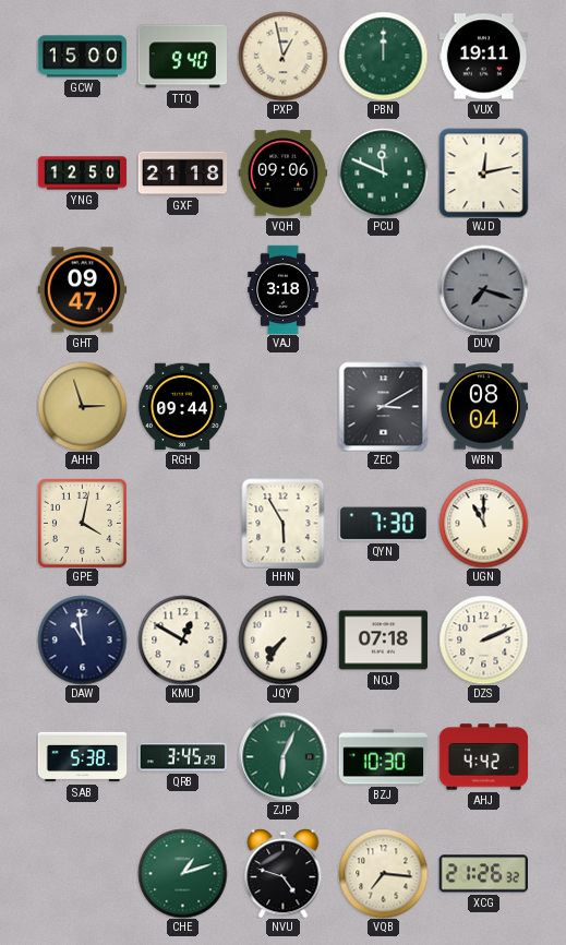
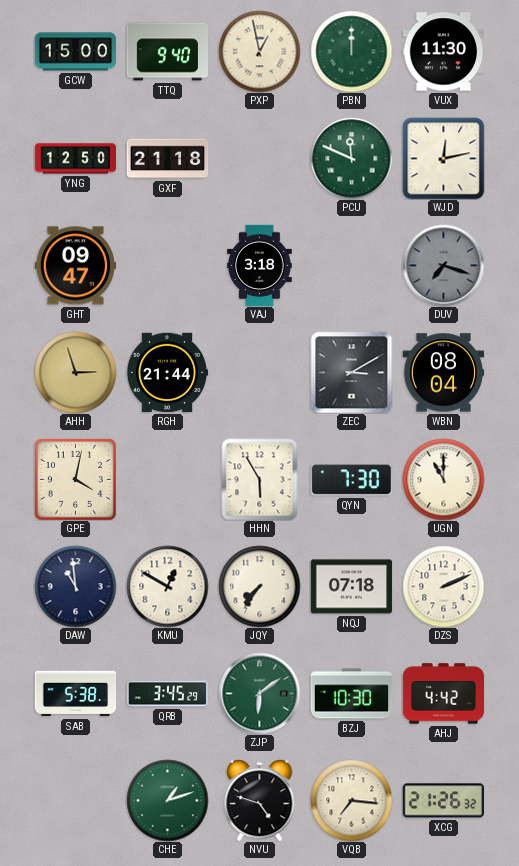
VUX: 19:11 -> 11:30 (443, 52)
VQH: 09:06 -> none (282, 174)
RGH: 09:44 -> 21:44 (167, 373)
ZJP: 6:04 -> 6:09 (259, 693)
